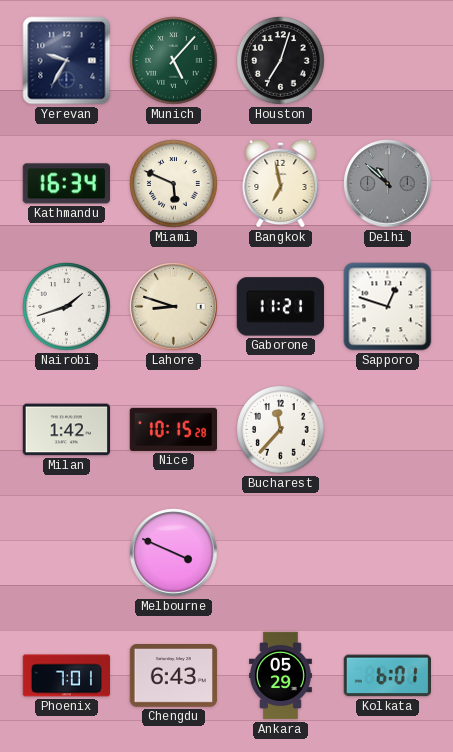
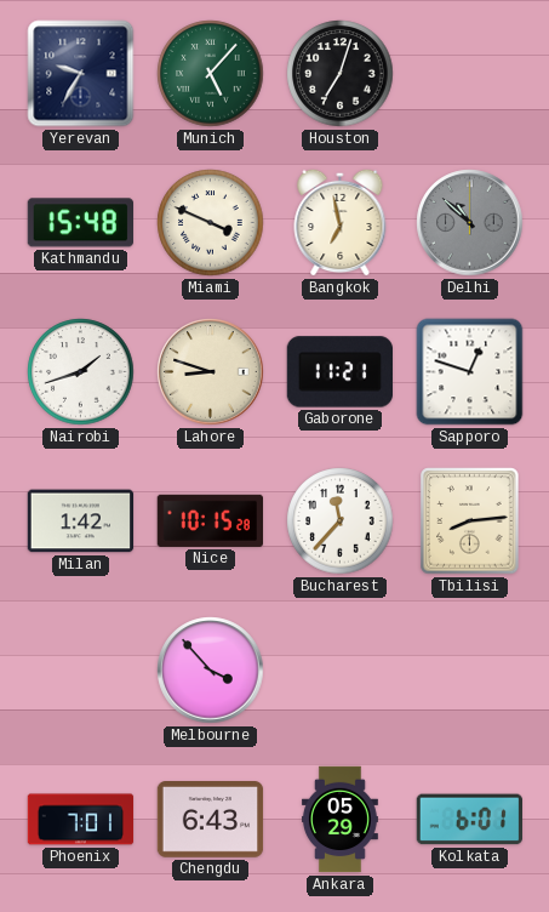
Kathmandu: 16:34 -> 15:48 (80, 223)
Miami: 5:49 -> 3:49 (211, 223)
Tbilisi: none -> 8:14 (470, 521)
Melbourne: 3:49 -> 3:53 (211, 671)
